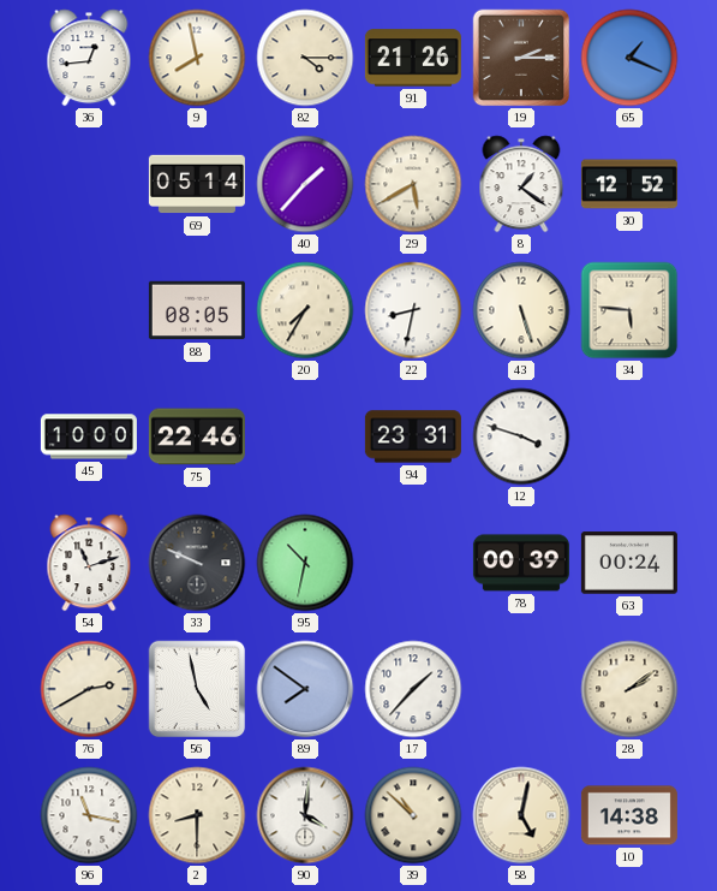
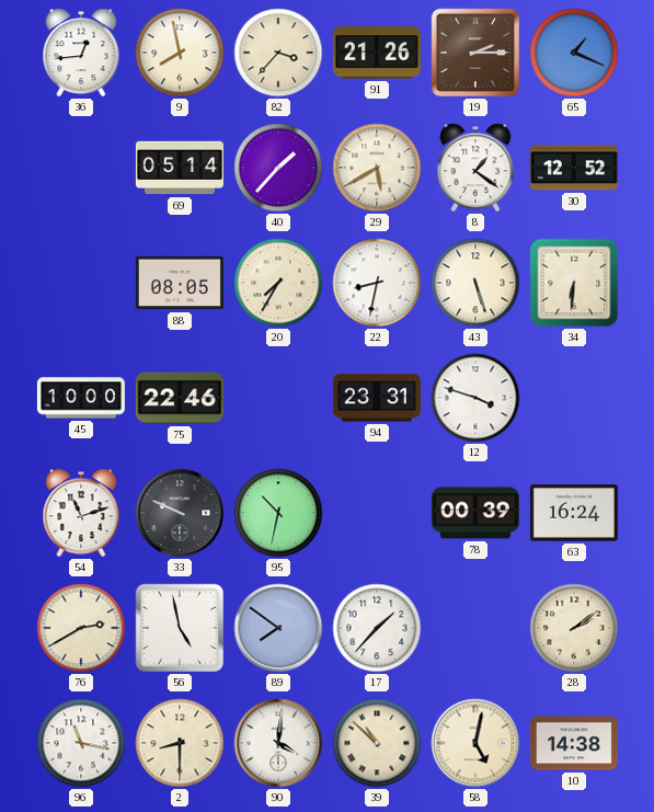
82: 4:15 -> 3:37 (278, 53)
34: 5:46 -> 6:31 (574, 283)
63: 00:24 -> 16:24 (574, 513)
